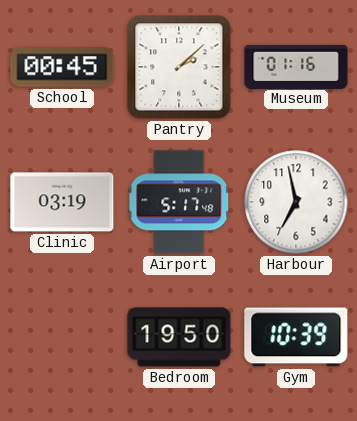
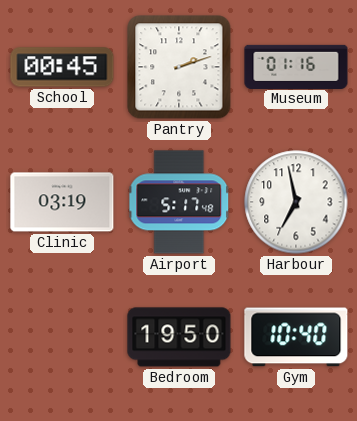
Pantry: 2:08 -> 2:12 (179, 67)
Gym: 10:39 -> 10:40 (296, 337)
